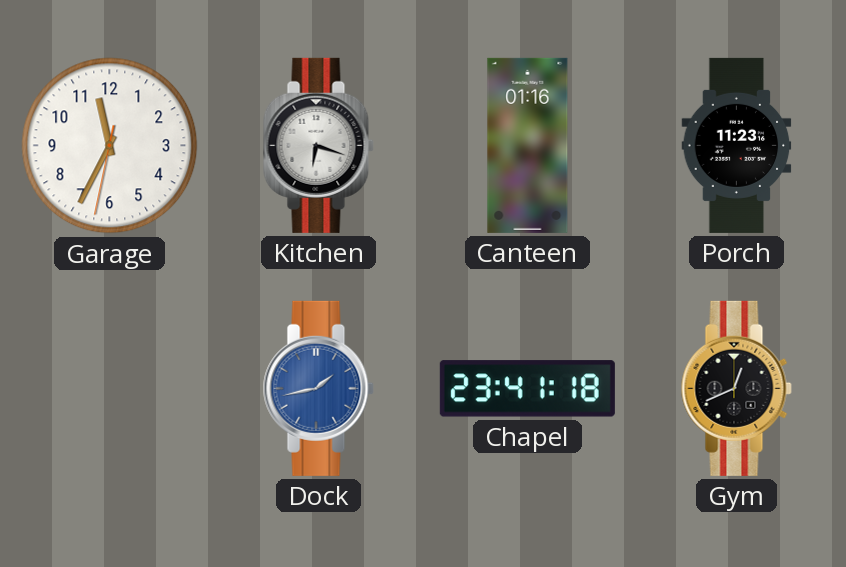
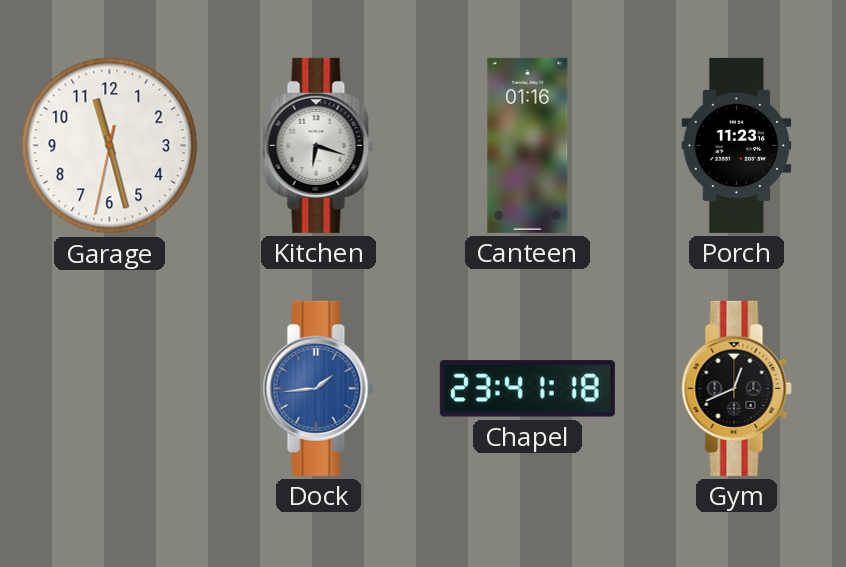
Garage: 11:34 -> 11:27 (110, 146)
Dock: 1:43 -> 1:44 (318, 388)
